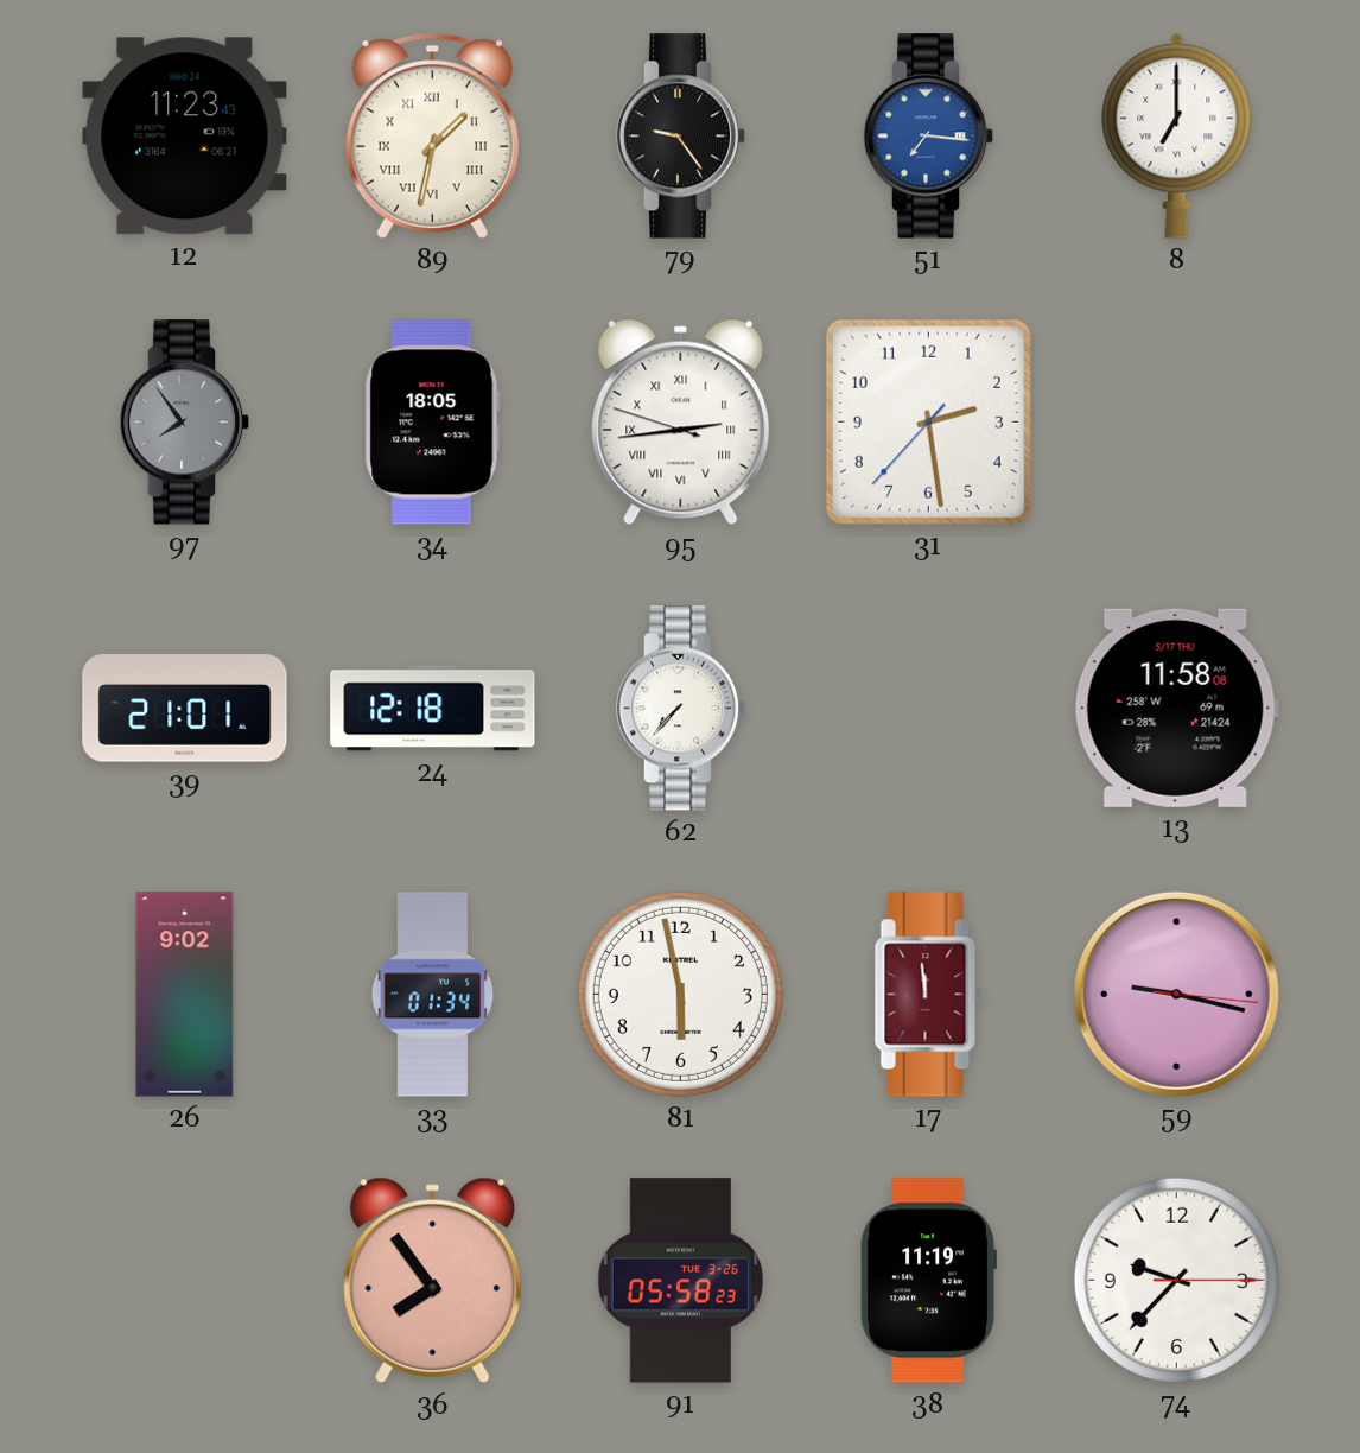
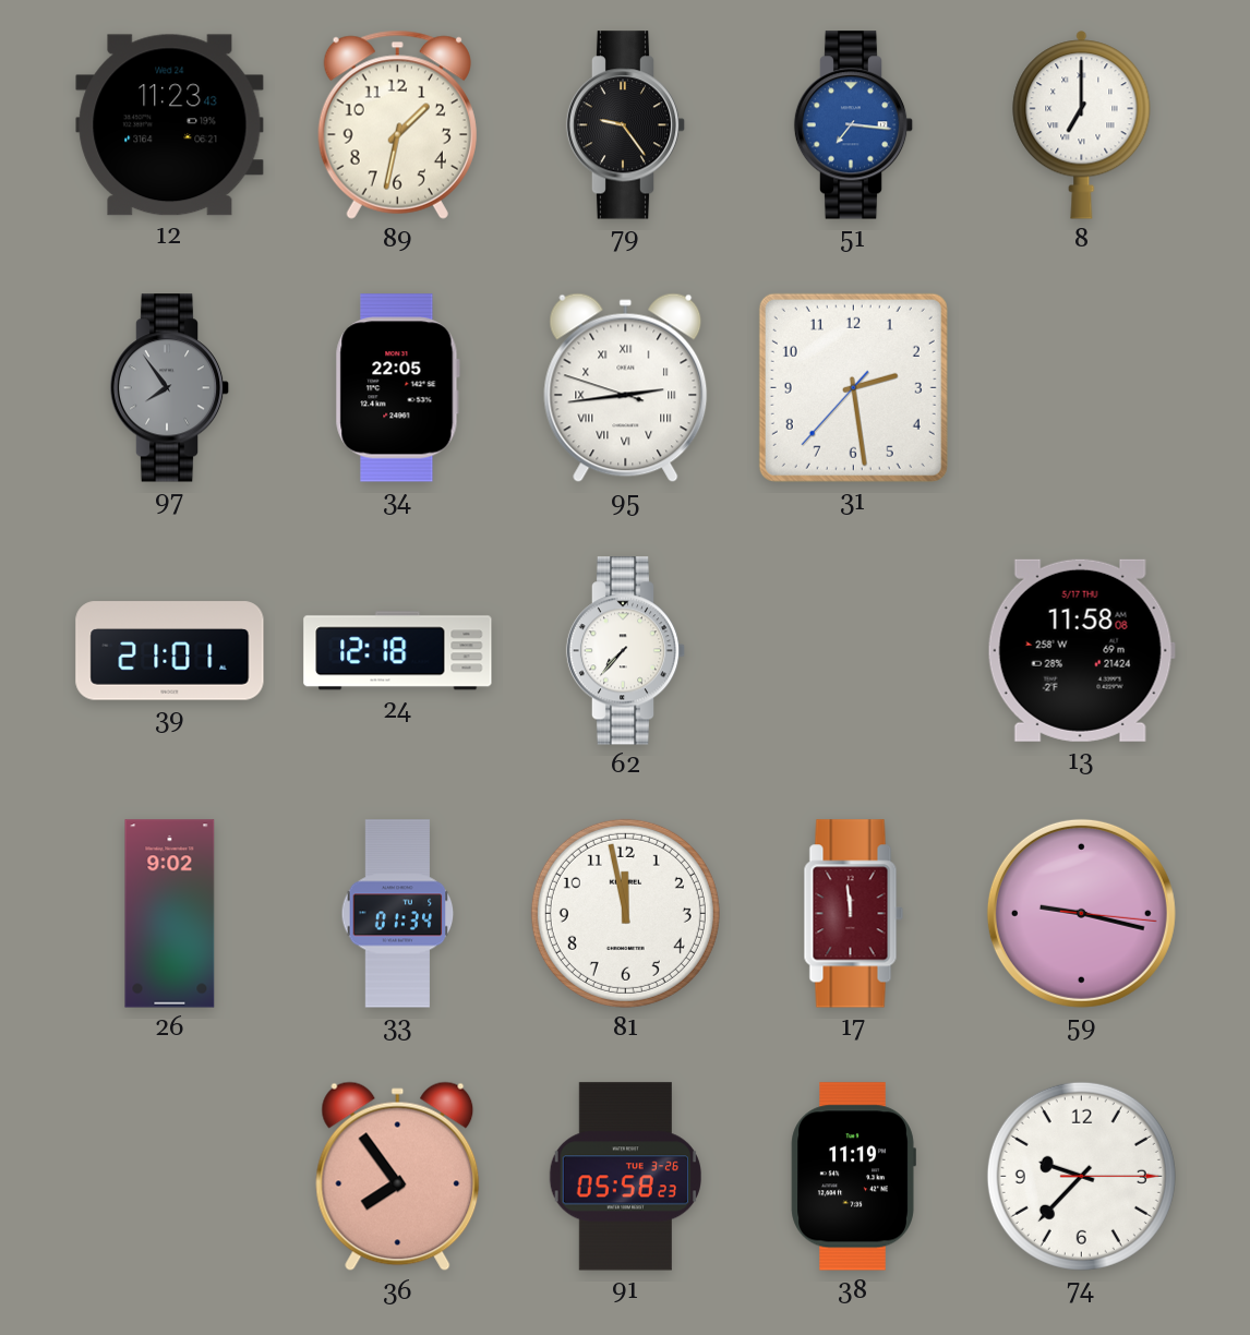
89 numerals: Roman -> Arabic (397, 124)
34: 18:05 -> 22:05 (397, 388)
81: 5:58 -> 11:58 (625, 913)
